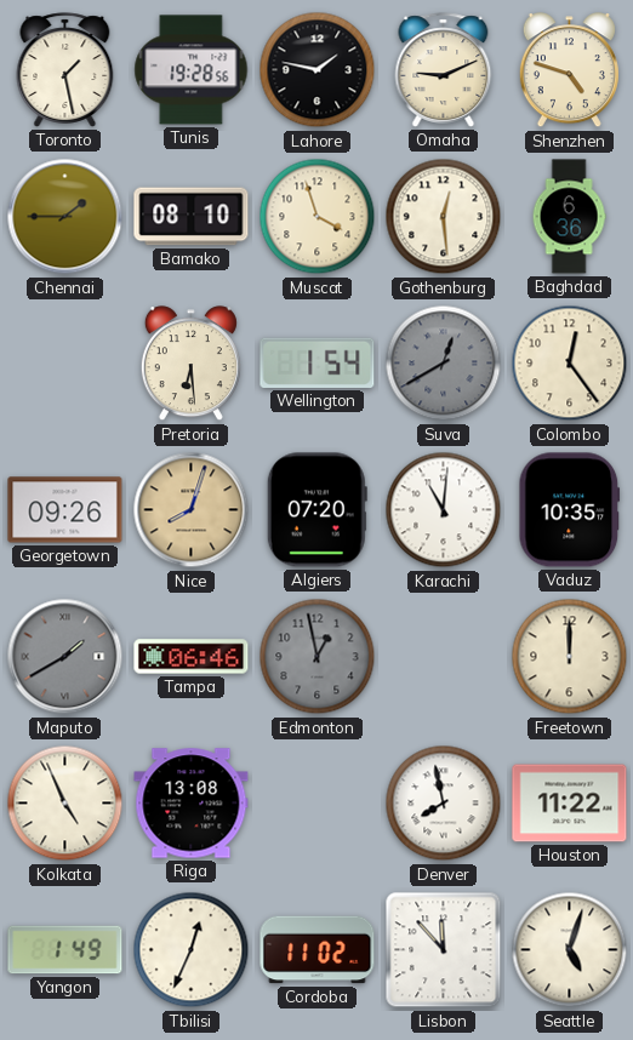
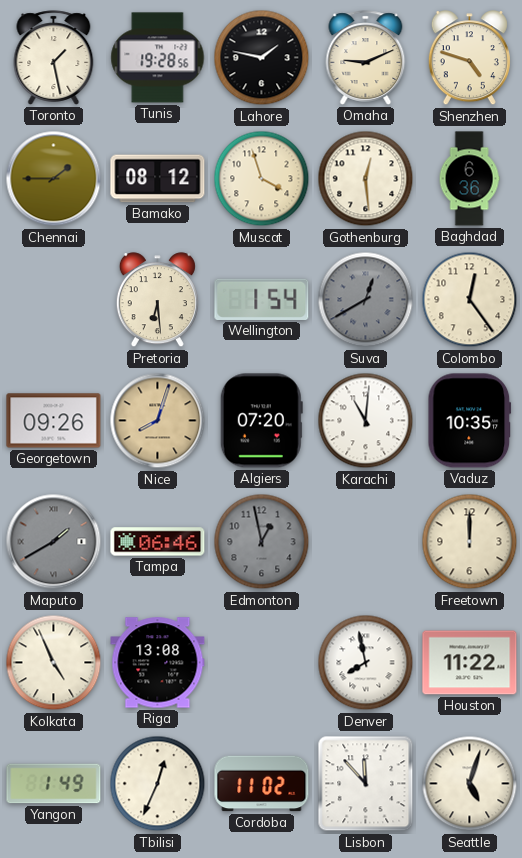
Bamako: 08:10 -> 08:12 (158, 179)
